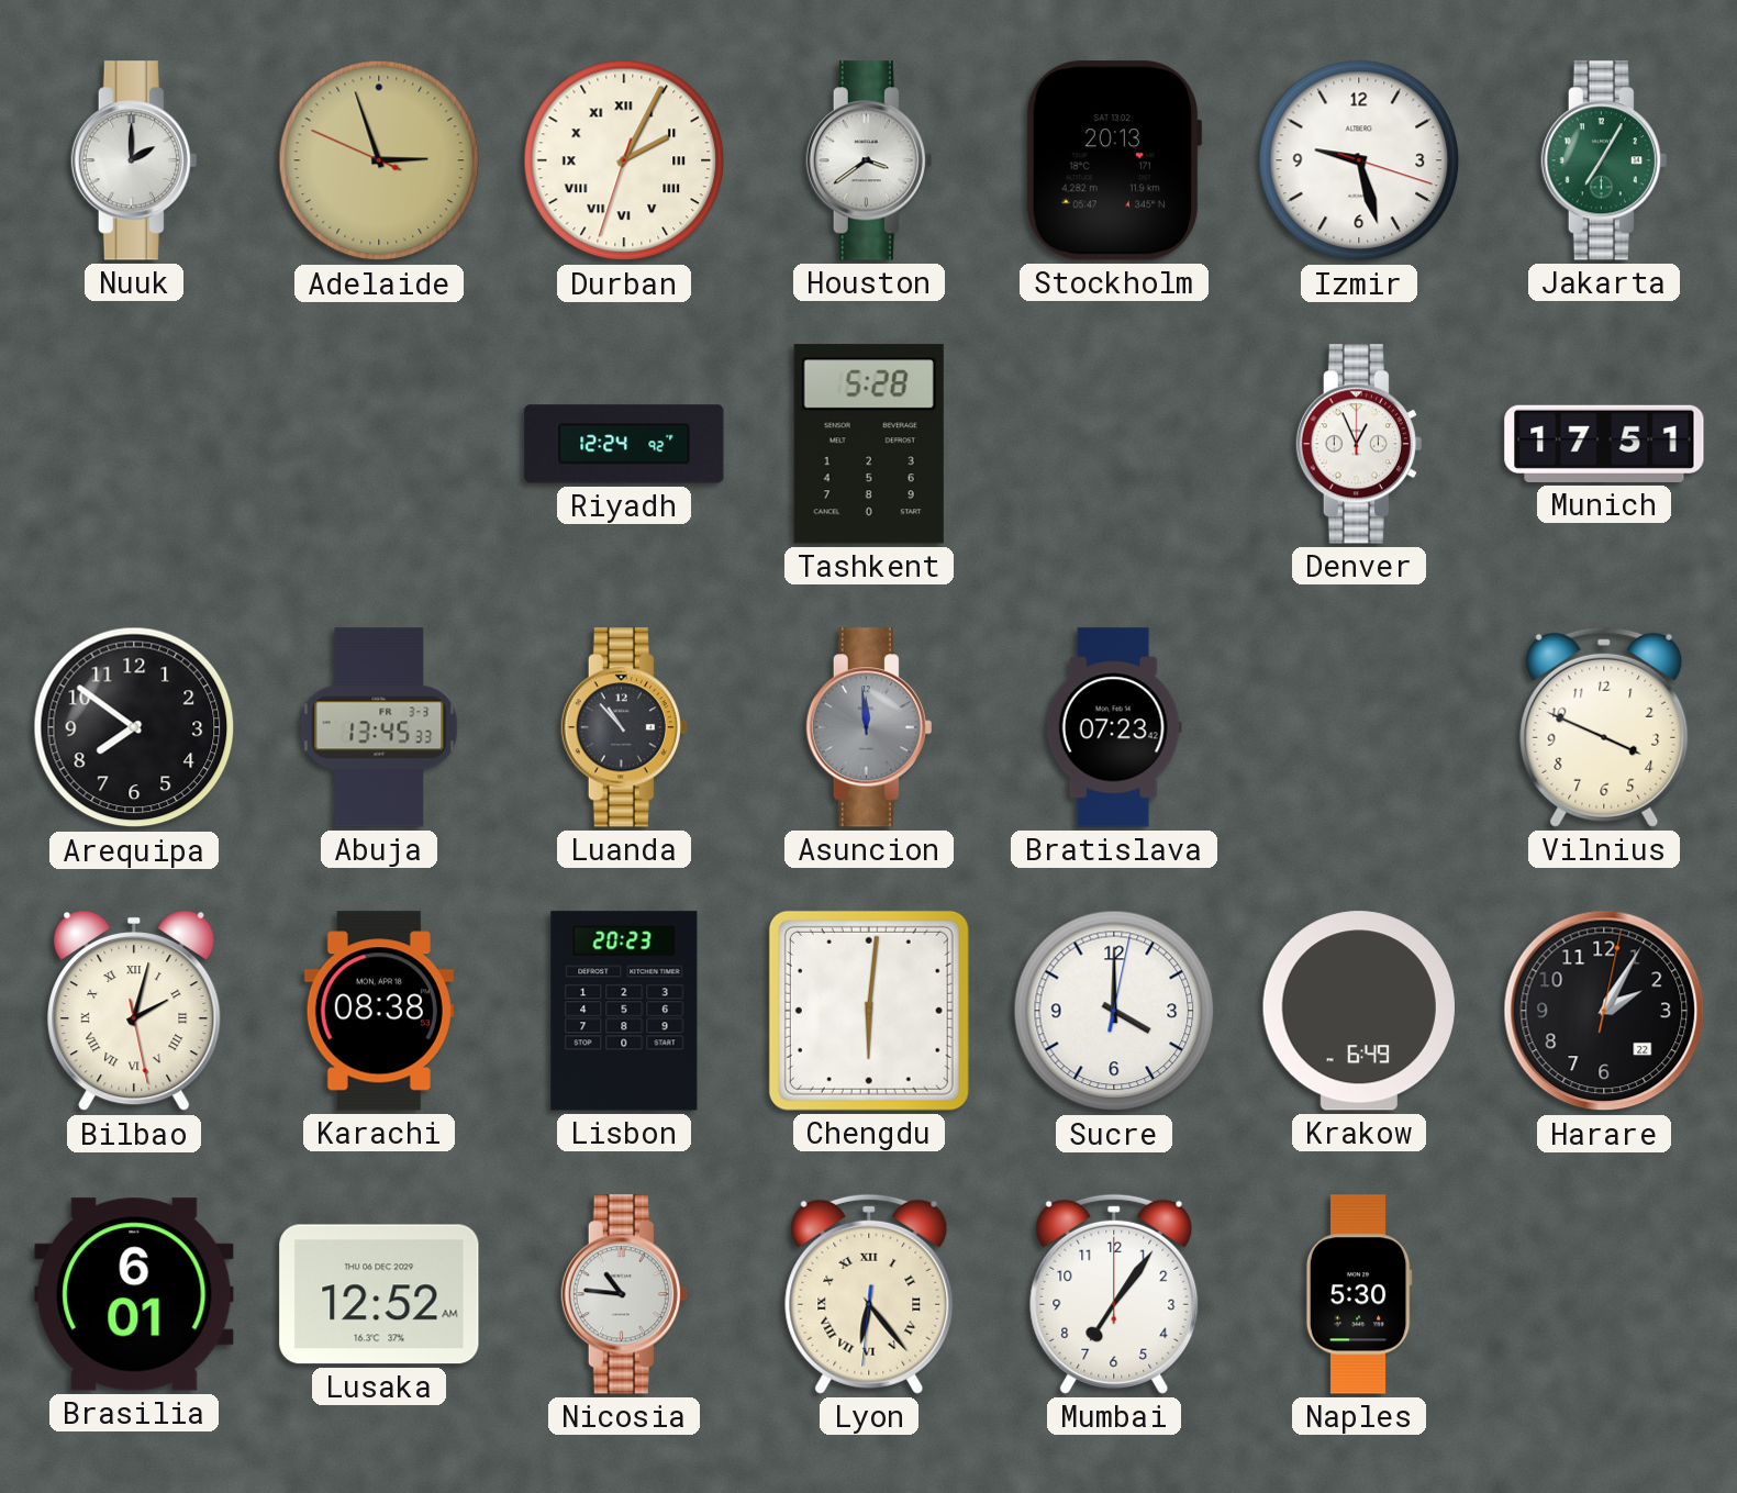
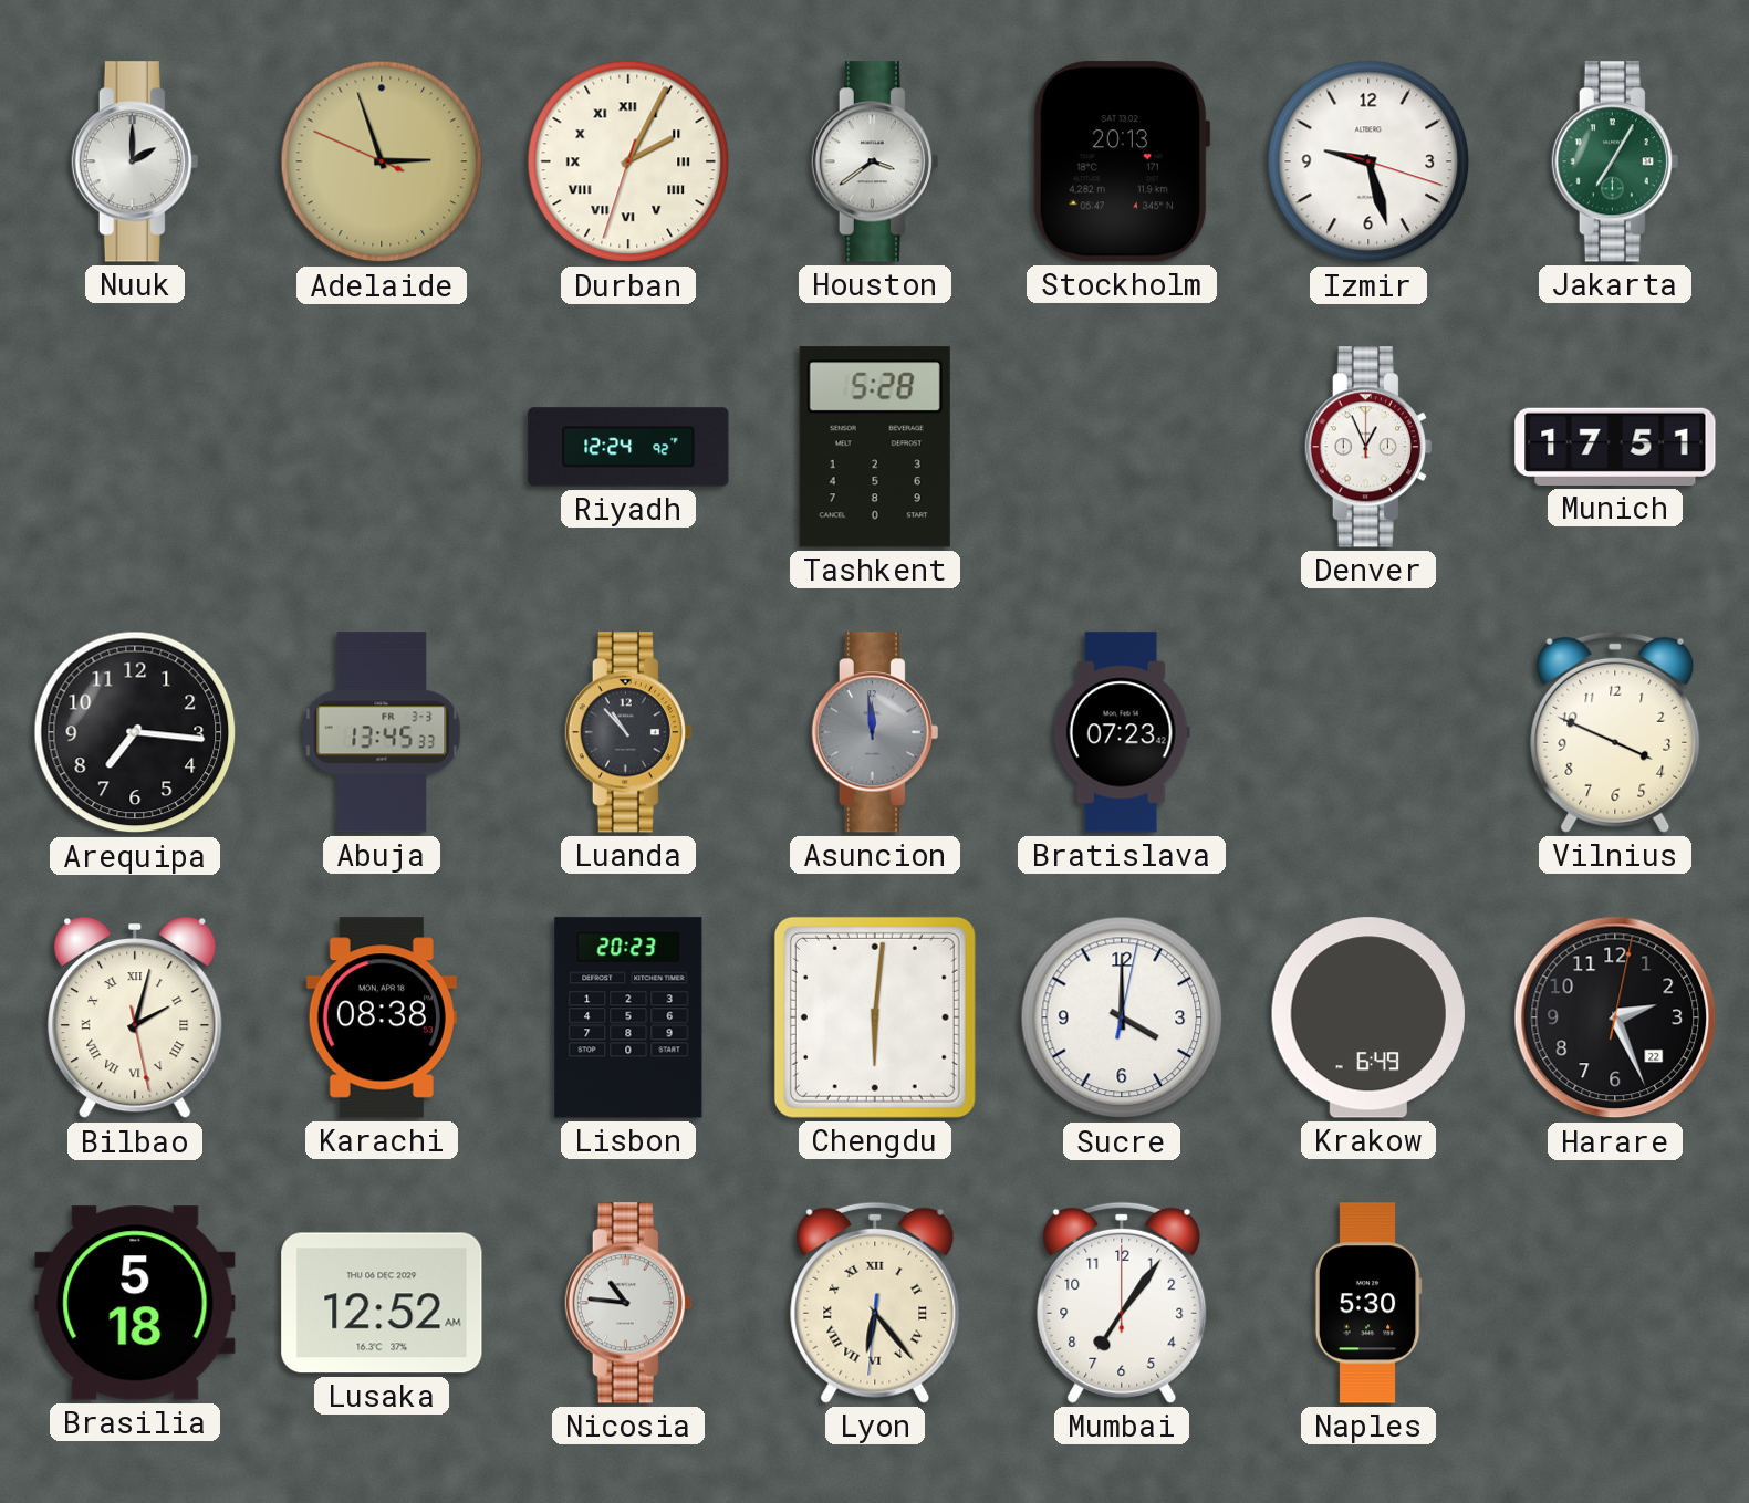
Arequipa: 7:51 -> 7:16 (135, 732)
Harare: 2:05 -> 2:26 (1615, 1017)
Brasilia: 6:01 -> 5:18 (135, 1303)
